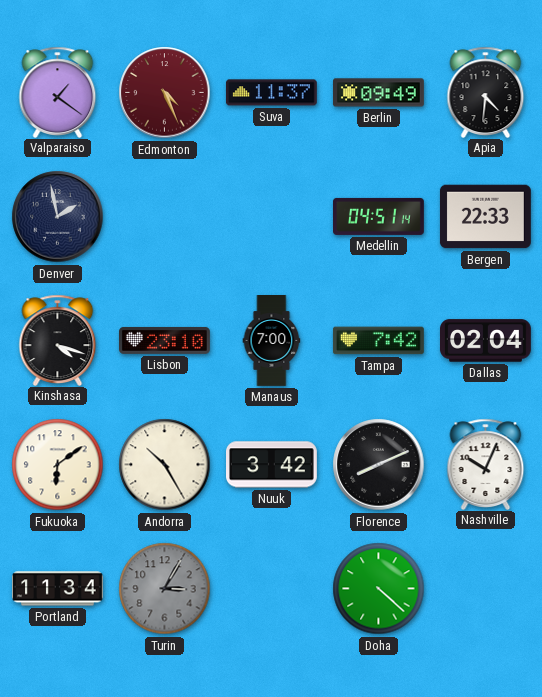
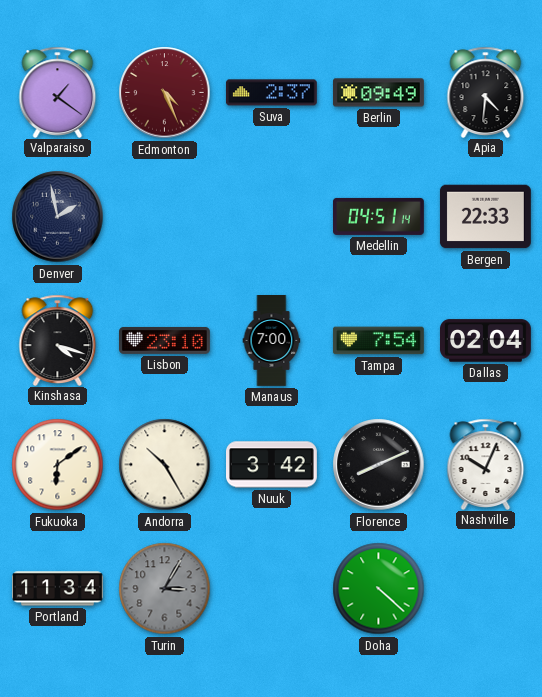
Suva: 11:37 -> 2:37 (271, 93)
Tampa: 7:42 -> 7:54 (378, 341)
